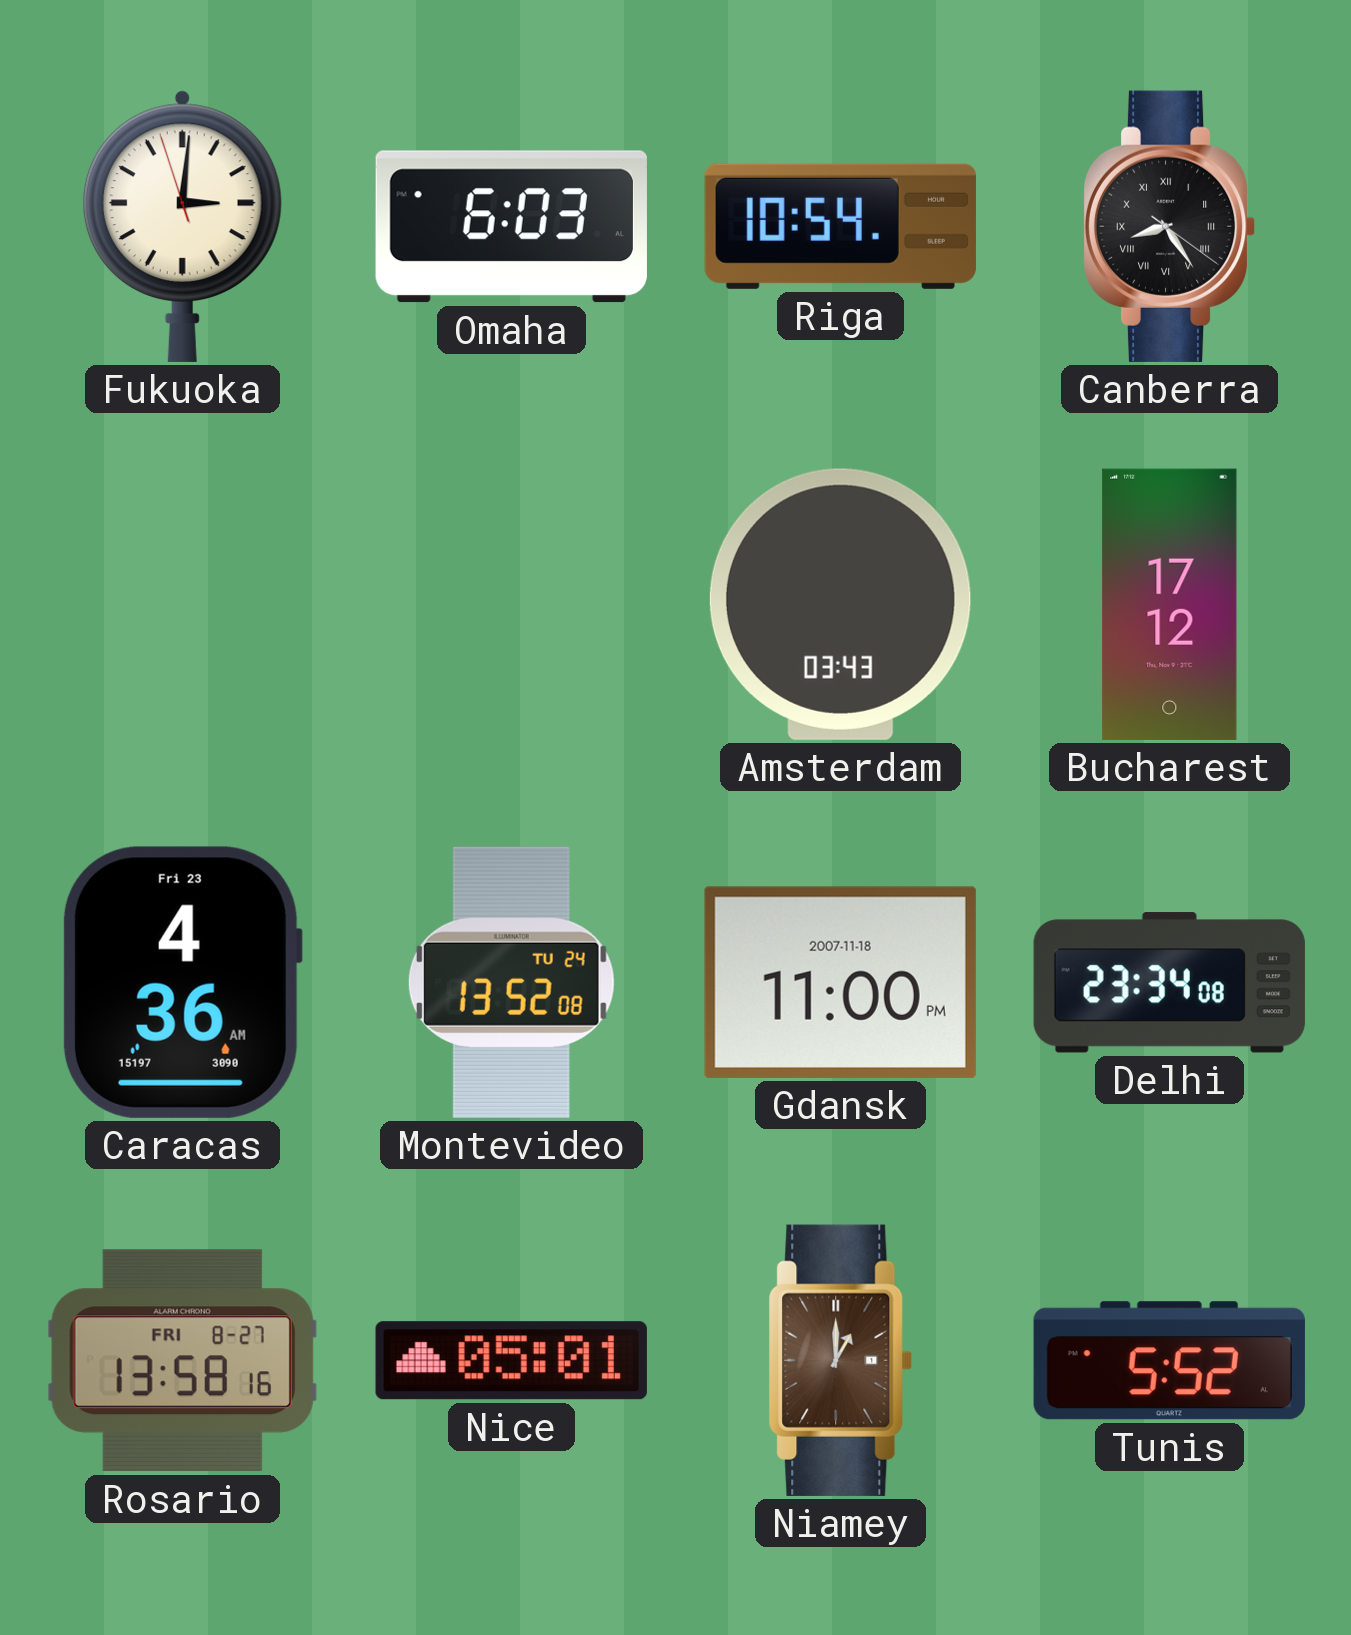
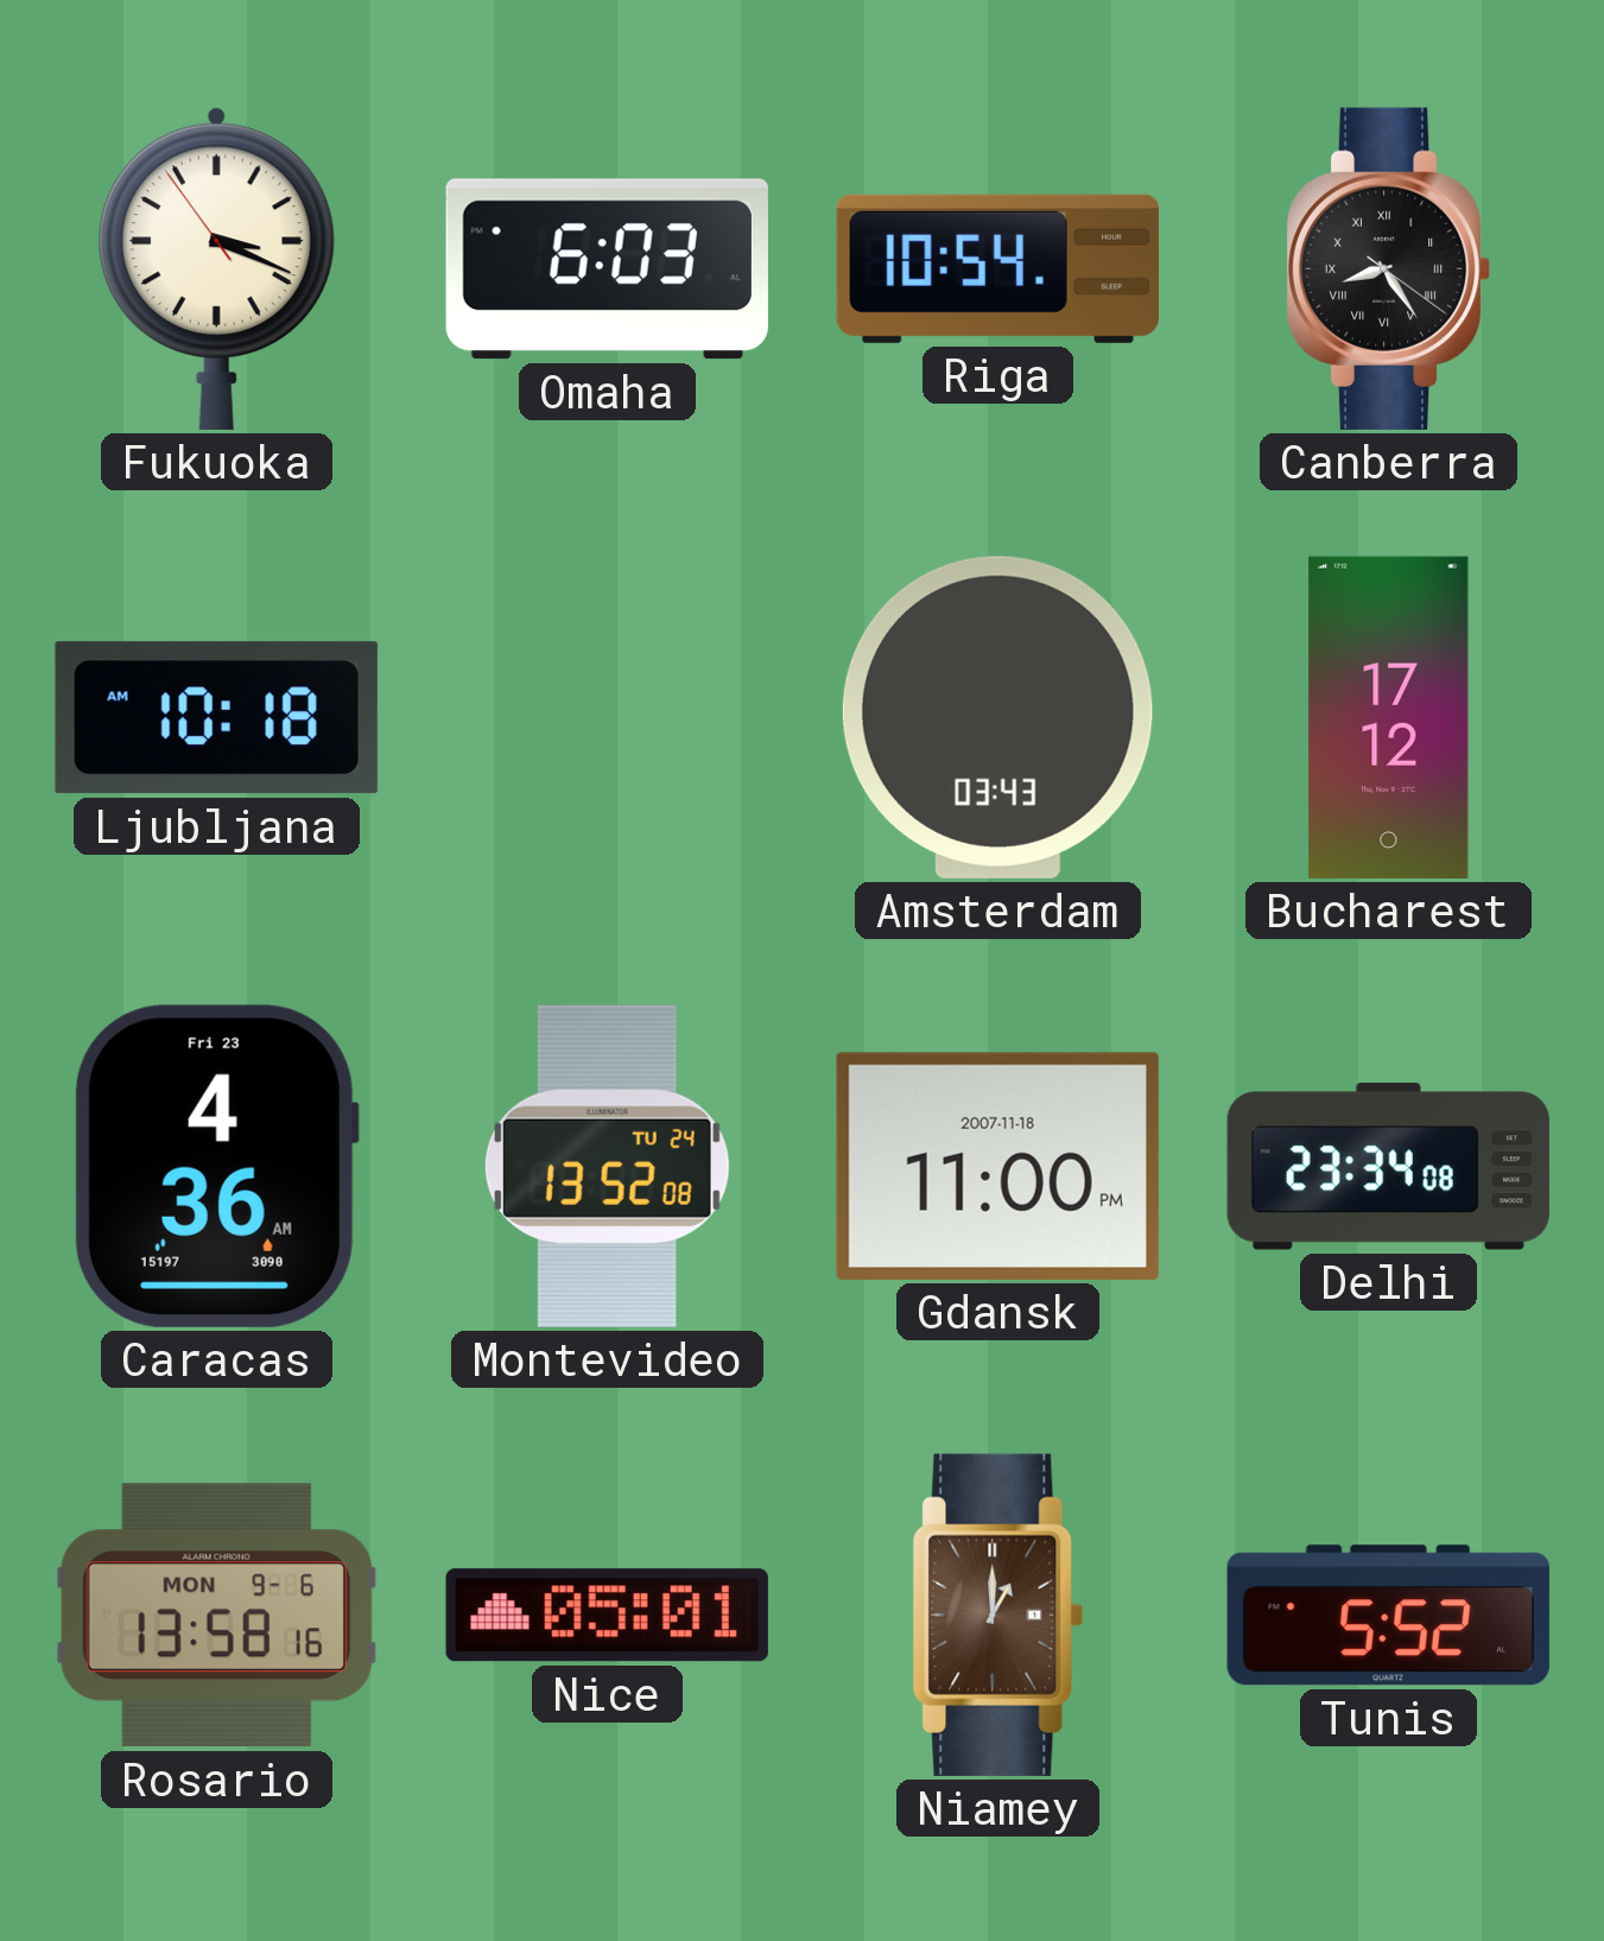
Fukuoka: 3:00 -> 3:18 (216, 268)
Ljubljana: none -> 10:18 (216, 718)
Rosario date: FRI 8-27 -> MON 9-6 (216, 1616)
